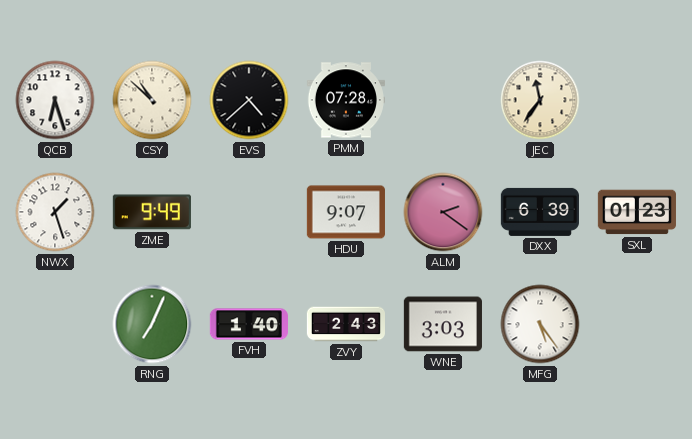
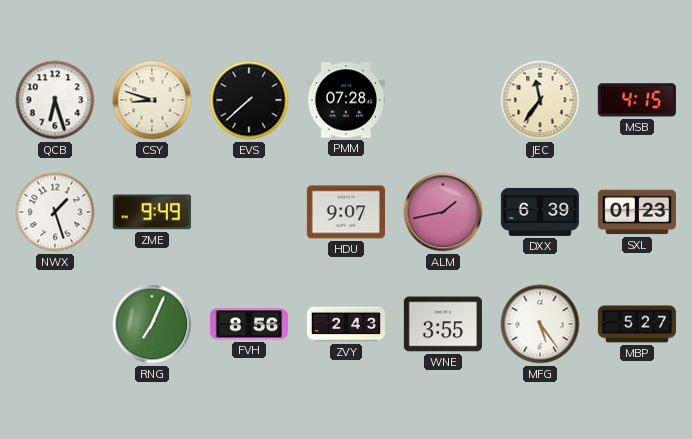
CSY: 10:52 -> 8:48 (152, 100)
EVS: 4:38 -> 7:38 (249, 100)
MSB: none -> 4:15 (637, 100)
ALM: 2:21 -> 1:43 (443, 212)
FVH: 1:40 -> 8:56 (249, 324)
WNE: 3:03 -> 3:55 (443, 324)
MBP: none -> 5:27 (637, 324)
